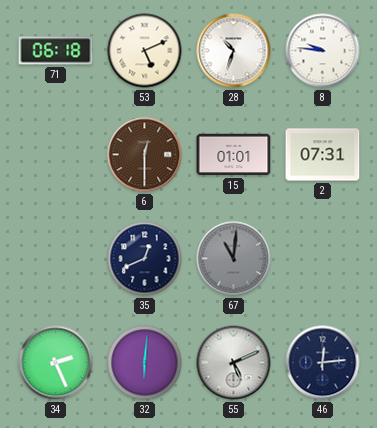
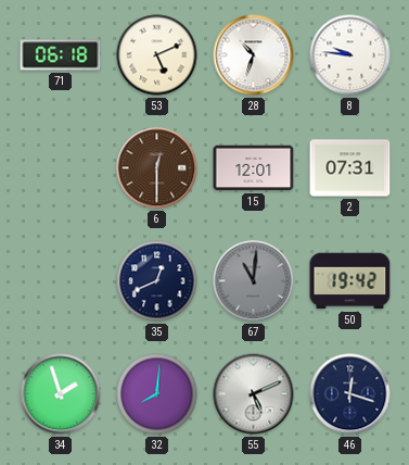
15: 01:01 -> 12:01 (254, 168)
50: none -> 19:42 (350, 281)
34: 2:26 -> 1:57 (61, 394)
32: 6:01 -> 8:01 (157, 394)
46: 12:14 -> 12:18 (350, 394)
